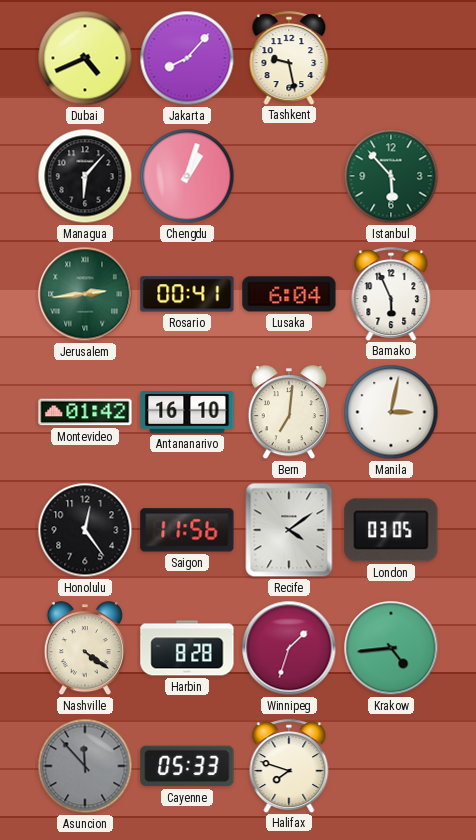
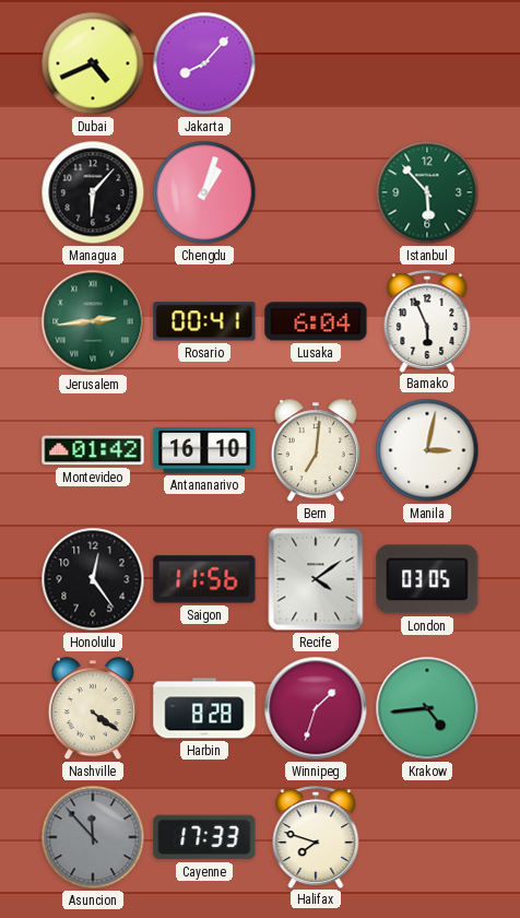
Tashkent: 9:28 -> none (289, 58)
Cayenne: 05:33 -> 17:33 (204, 837)
